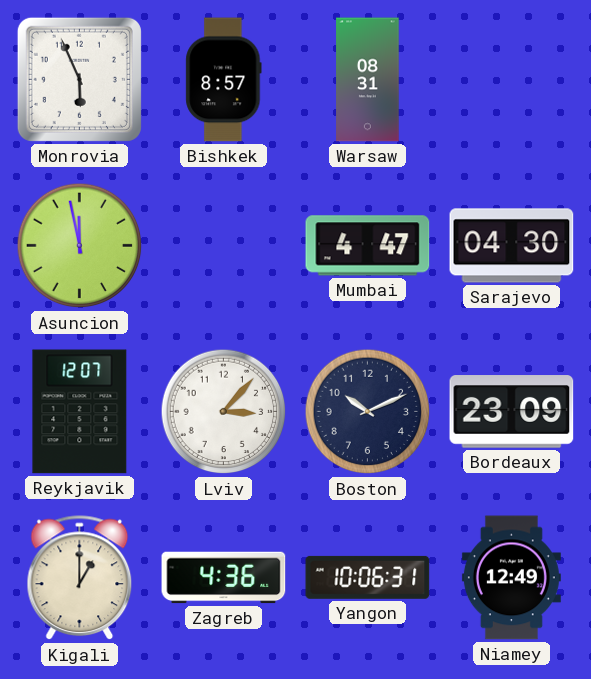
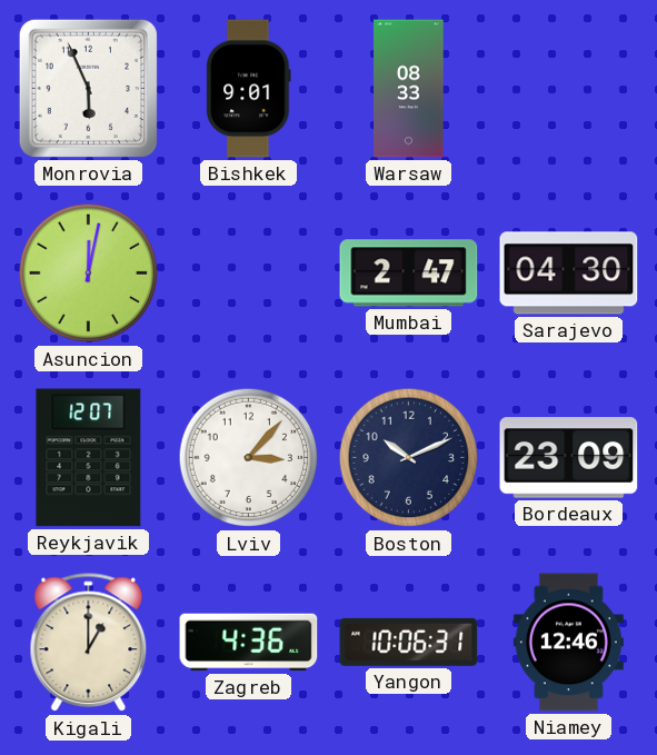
Bishkek: 8:57 -> 9:01 (249, 89)
Warsaw: 08:31 -> 08:33 (409, 89)
Asuncion: 11:58 -> 12:02 (89, 274)
Mumbai: 4:47 -> 2:47 (409, 274)
Niamey: 12:49 -> 12:46 (568, 643)
